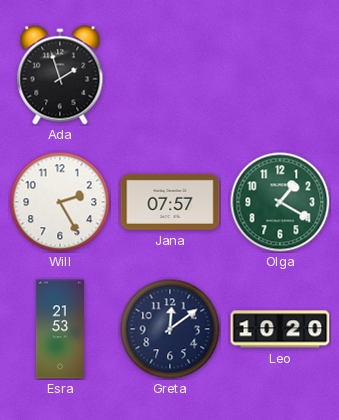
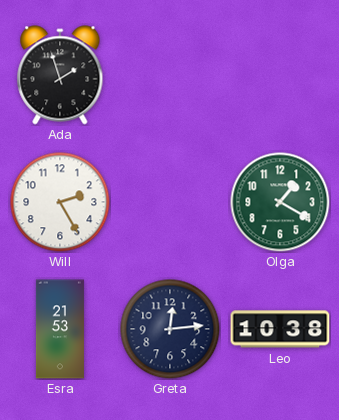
Jana: 07:57 -> none (170, 202)
Greta: 12:09 -> 12:14 (170, 329)
Leo: 10:20 -> 10:38 (280, 329)
